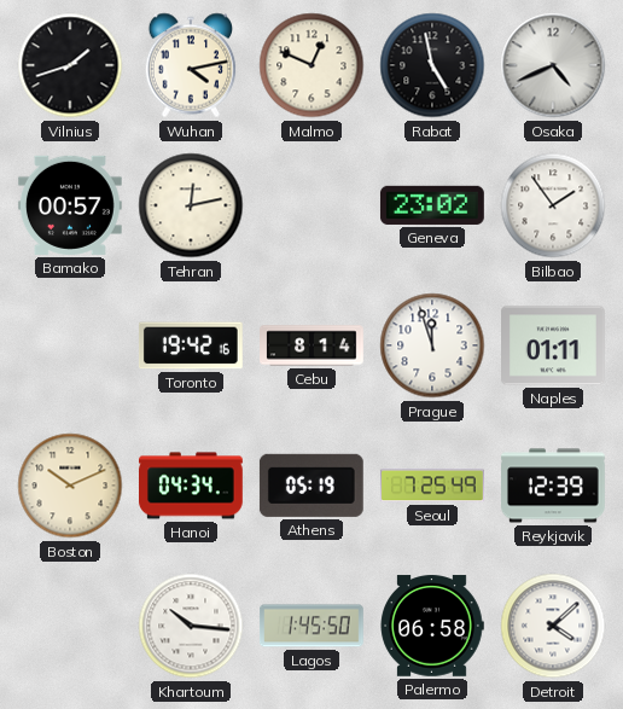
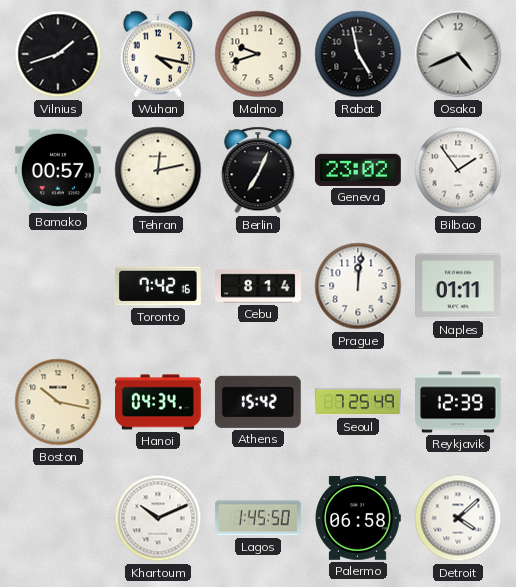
Wuhan: 4:13 -> 4:17 (158, 54)
Malmo: 12:49 -> 9:42 (258, 54)
Berlin: none -> 7:04 (258, 170)
Toronto: 19:42 -> 7:42 (158, 286)
Prague: 11:57 -> 12:01 (358, 286)
Boston: 10:11 -> 10:17 (58, 402)
Athens: 05:19 -> 15:42 (258, 402)
Khartoum: 10:16 -> 10:11 (158, 518)
